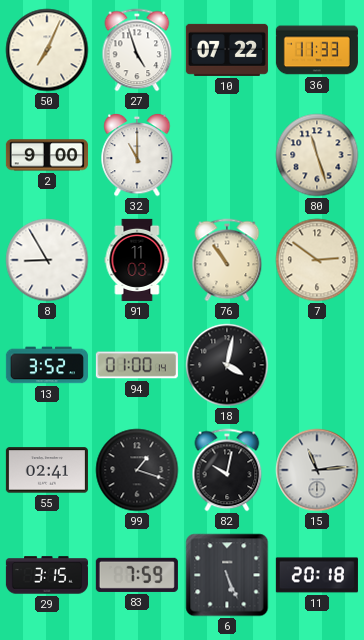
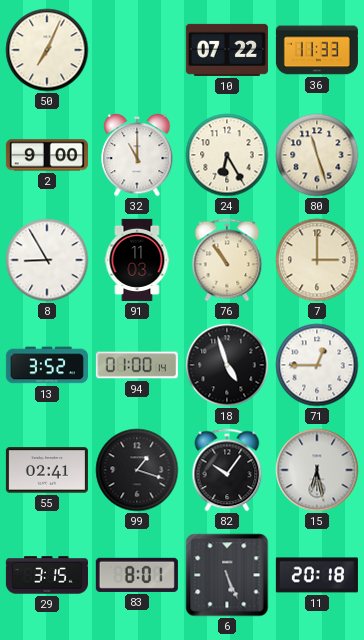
27: 4:57 -> none (137, 50)
24: none -> 6:25 (227, 155)
7: 2:51 -> 3:00 (317, 260)
18: 4:02 -> 4:57 (227, 365)
71: none -> 12:45 (317, 365)
82: 10:02 -> 10:06 (227, 470)
15: 11:14 -> 6:28 (317, 470)
83: 7:59 -> 8:01 (137, 575)
